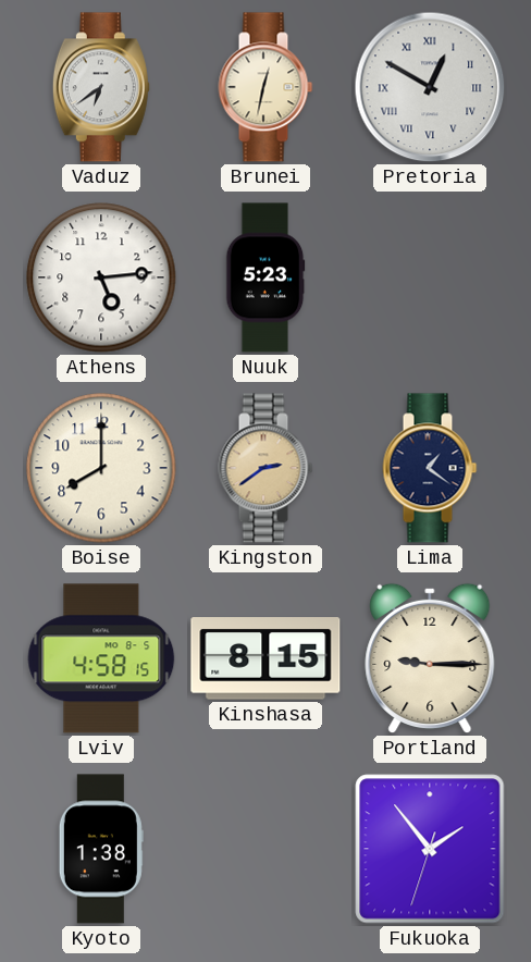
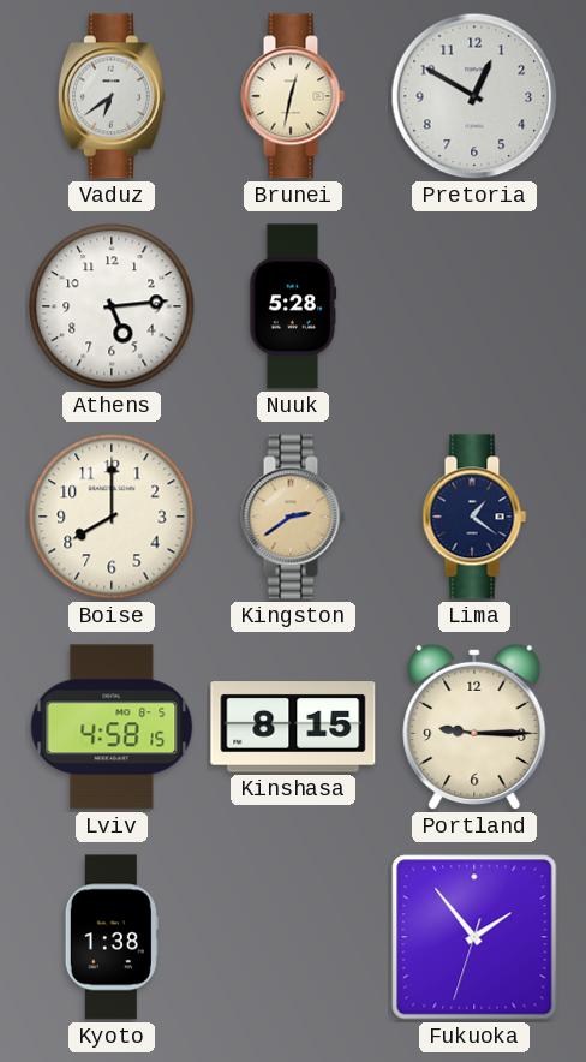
Pretoria numerals: Roman -> Arabic (474, 96)
Nuuk: 5:23 -> 5:28 (293, 306)
